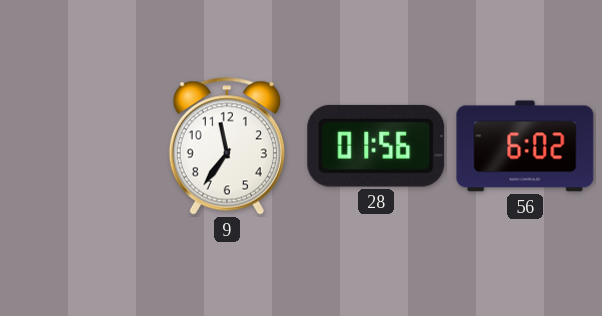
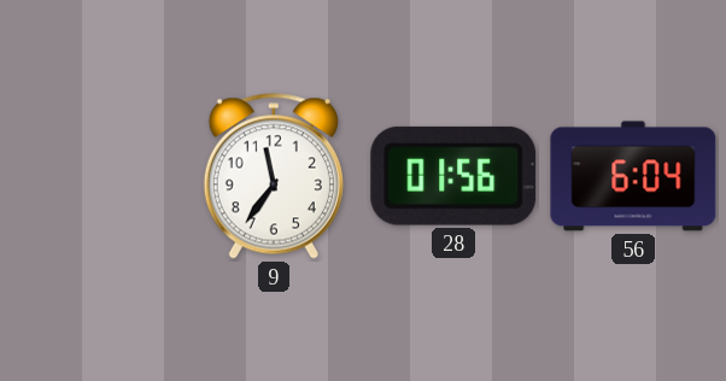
56: 6:02 -> 6:04 (633, 176)
